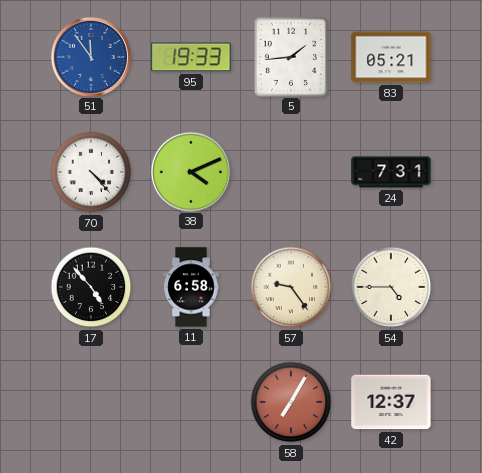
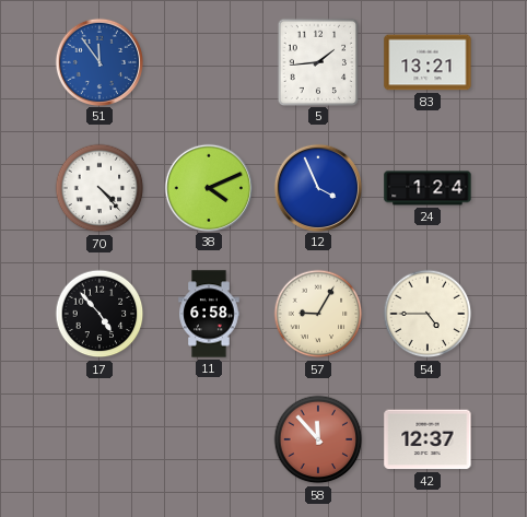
95: 19:33 -> none (191, 57)
83: 05:21 -> 13:21 (428, 62)
12: none -> 3:56 (317, 187)
24: 7:31 -> 1:24 (428, 188)
57: 9:24 -> 9:05 (318, 314)
58: 7:05 -> 11:53 (318, 439)
